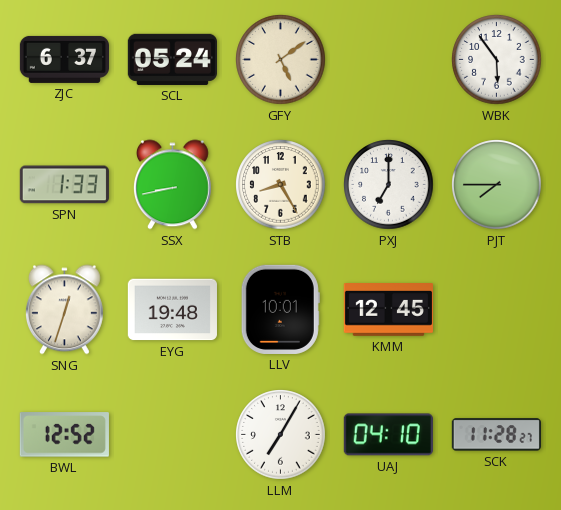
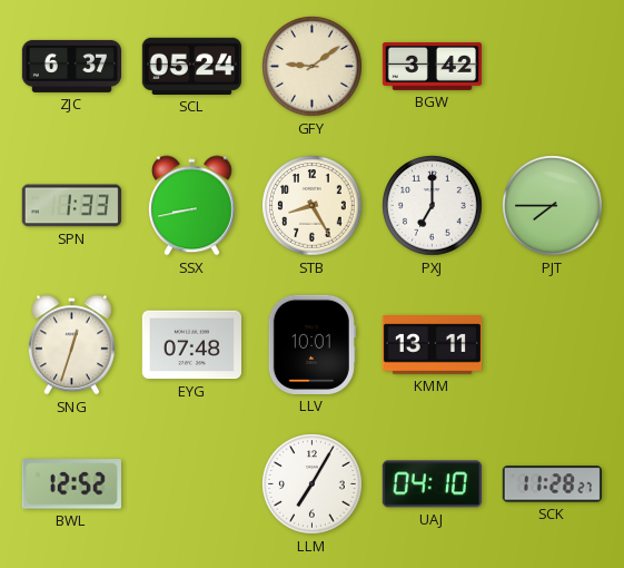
GFY: 5:09 -> 9:09 (313, 67)
BGW: none -> 3:42 (432, 66)
WBK: 5:54 -> none (497, 60)
EYG: 19:48 -> 07:48 (191, 345)
KMM: 12:45 -> 13:11 (432, 345)
